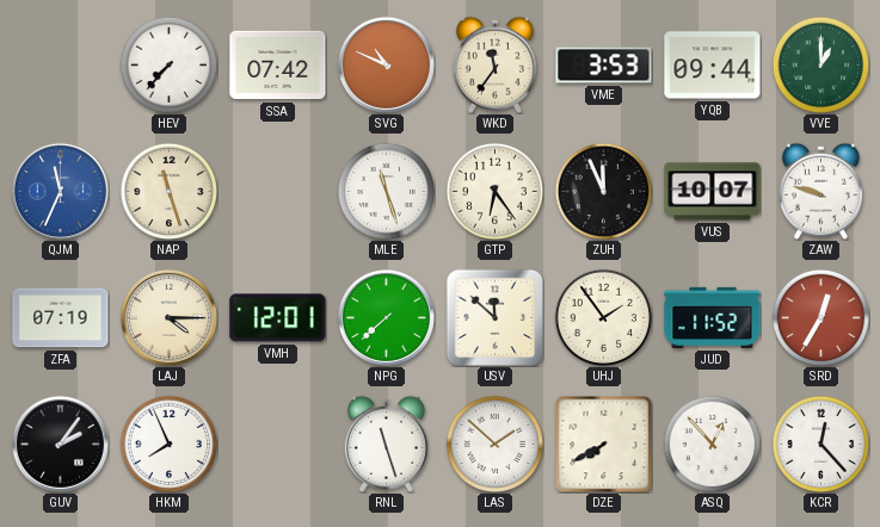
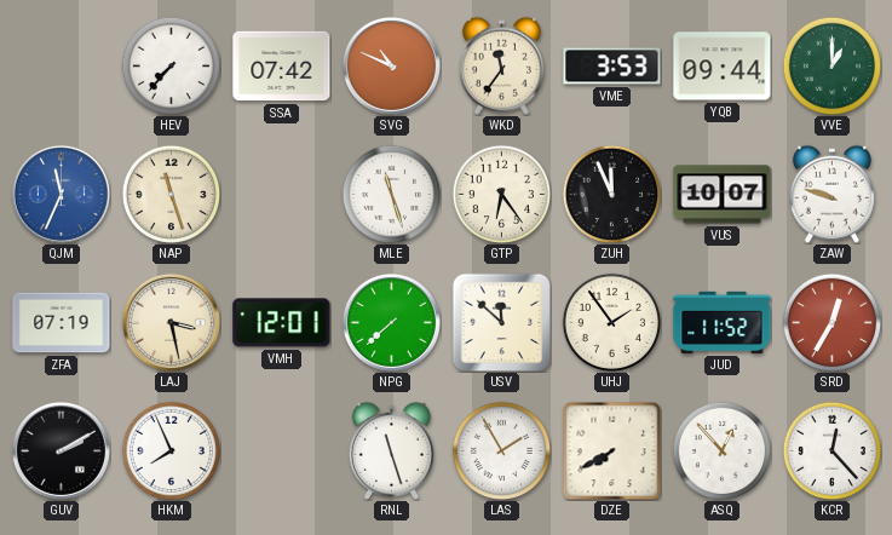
LAJ: 4:15 -> 3:28 (171, 322)
GUV: 2:06 -> 2:10 (61, 450)
LAS: 1:52 -> 1:55 (501, 450)
